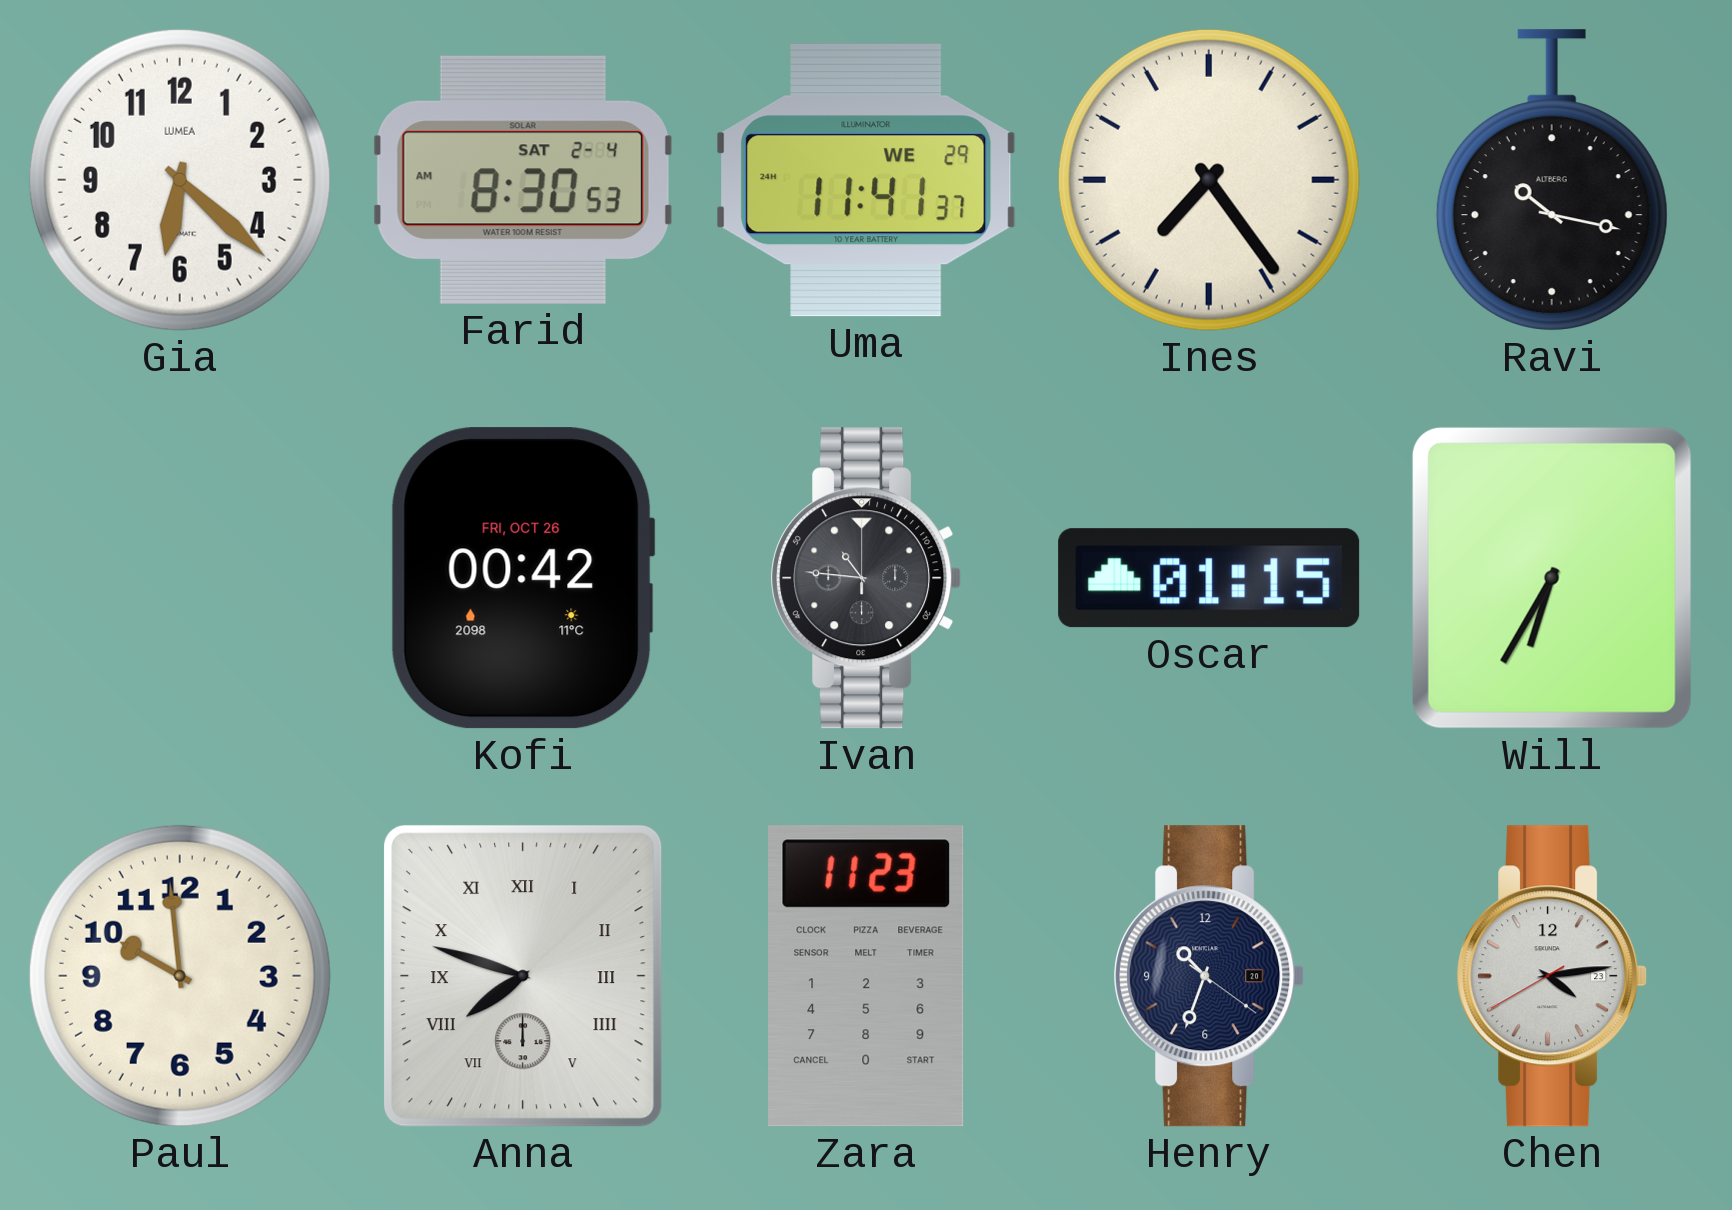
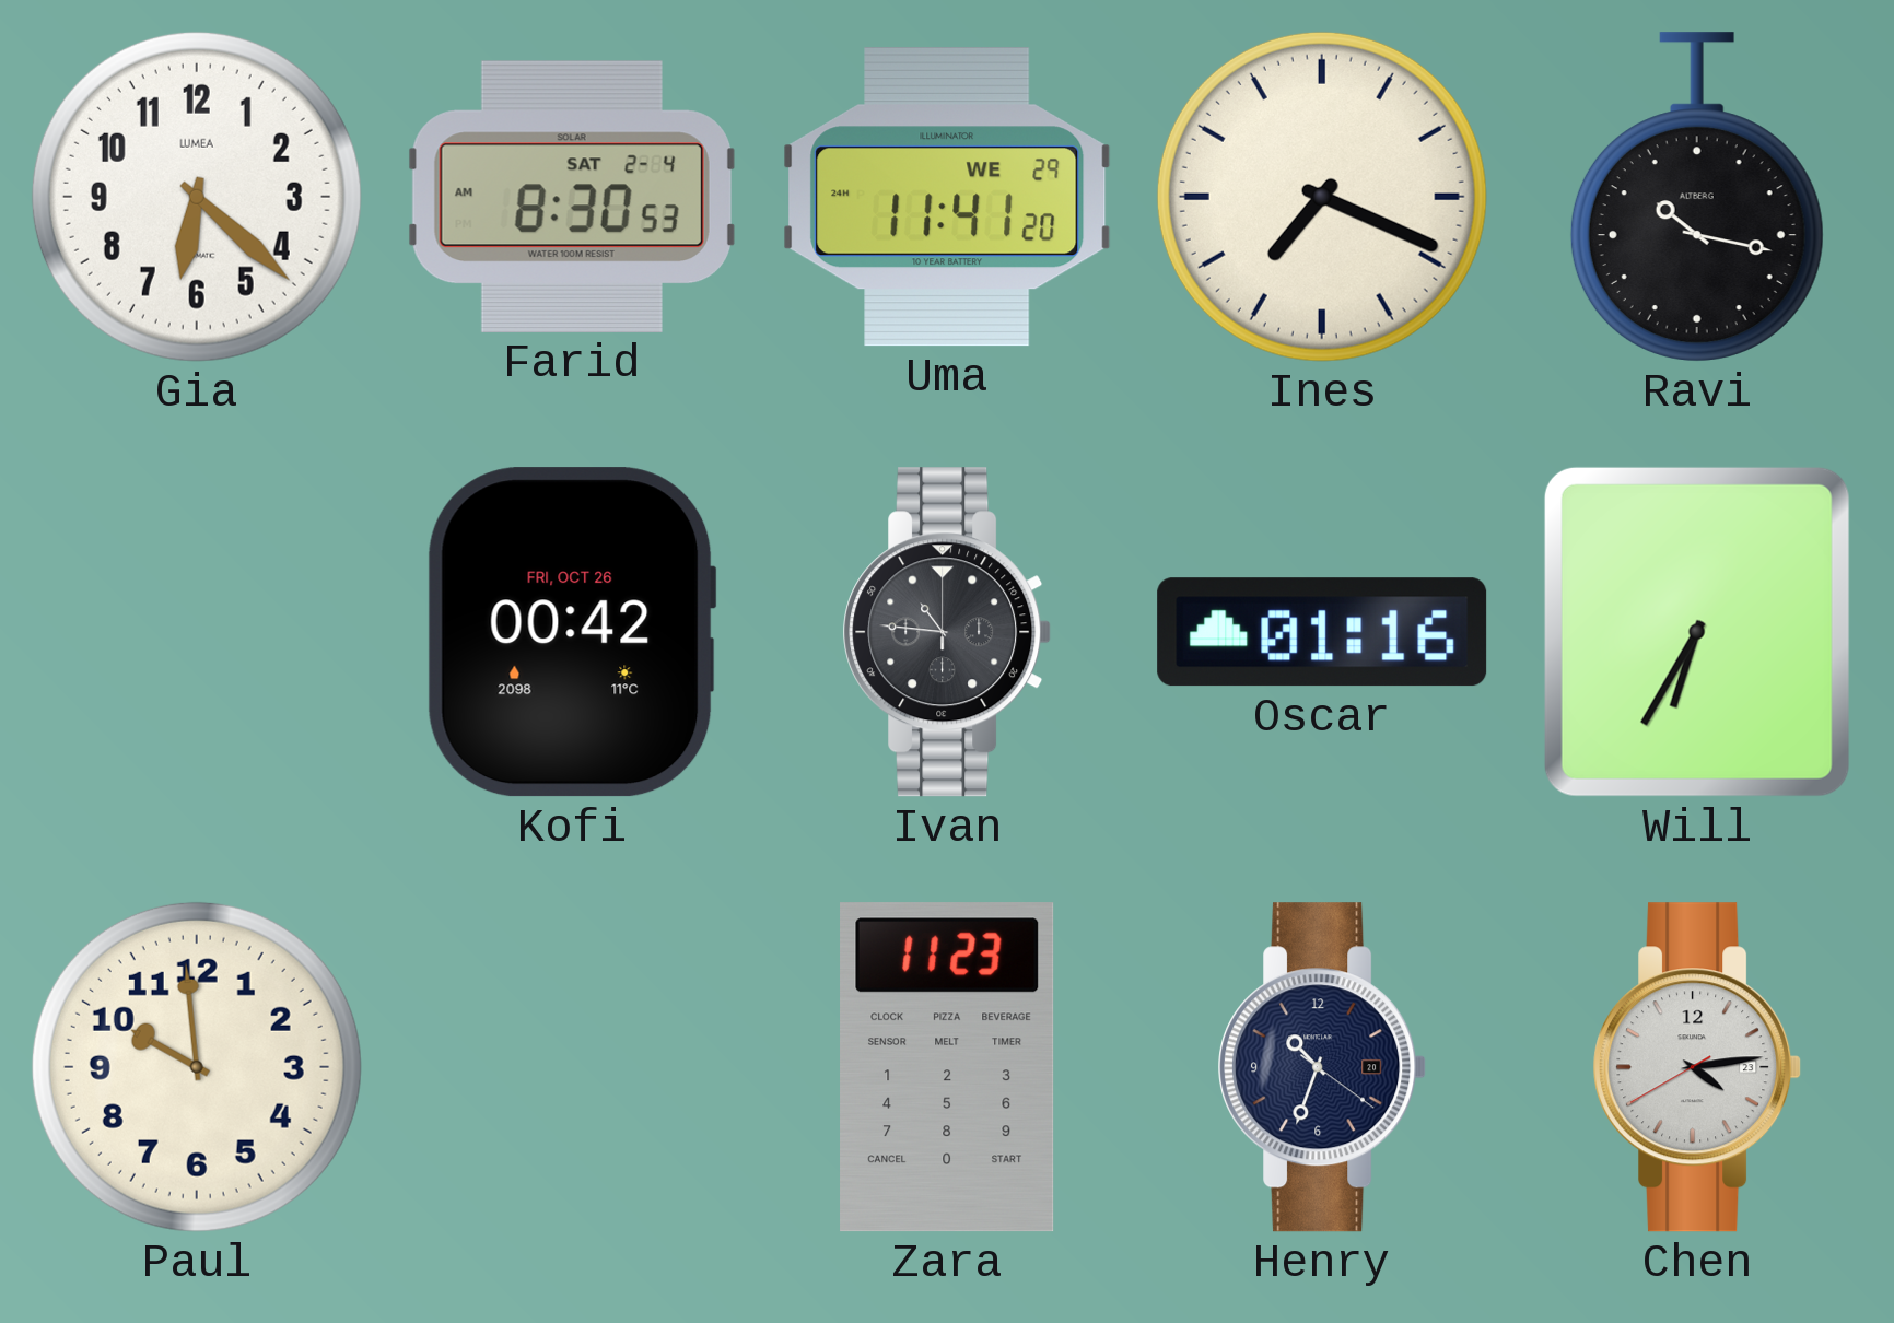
Uma: 11:41:37 -> 11:41:20 (947, 197)
Ines: 7:24 -> 7:19 (1322, 197)
Oscar: 01:15 -> 01:16 (1322, 632)
Anna: 7:48 -> none (523, 976)
